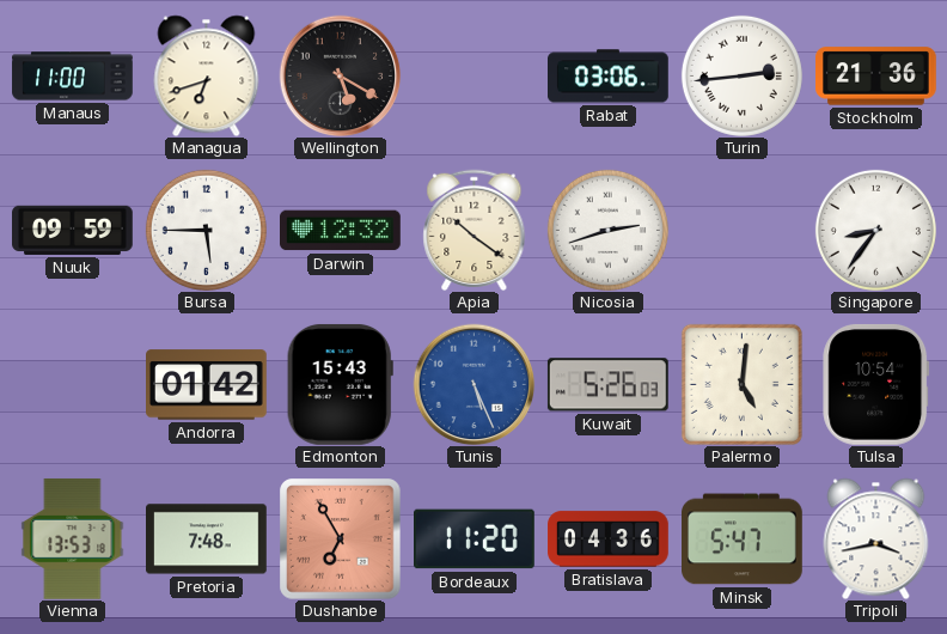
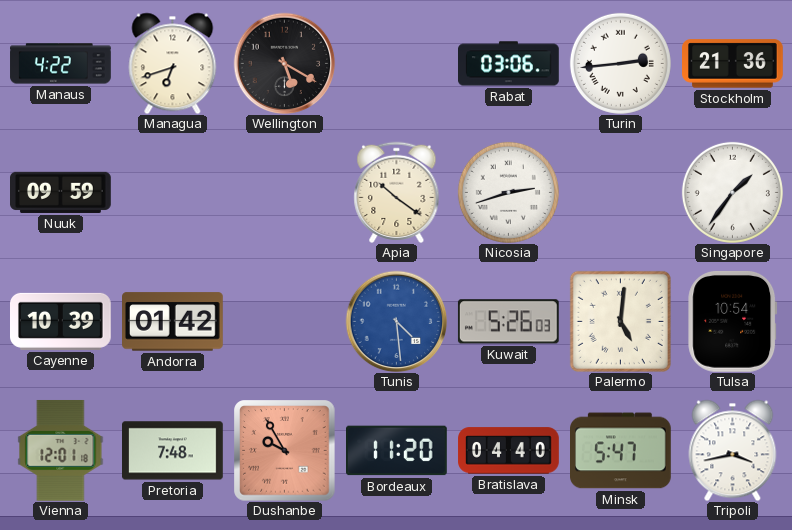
Manaus: 11:00 -> 4:22 (61, 64)
Bursa: 5:45 -> none (206, 230)
Darwin: 12:32 -> none (341, 231)
Singapore: 8:36 -> 1:36 (732, 192)
Cayenne: none -> 10:39 (61, 321)
Edmonton: 15:43 -> none (340, 384)
Tunis: 5:26 -> 4:29 (396, 321)
Vienna: 13:53 -> 12:01 (61, 450)
Dushanbe: 6:55 -> 9:55 (284, 450)
Bratislava: 04:36 -> 04:40 (509, 451)
